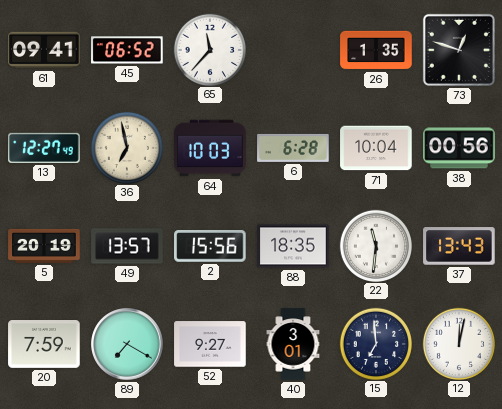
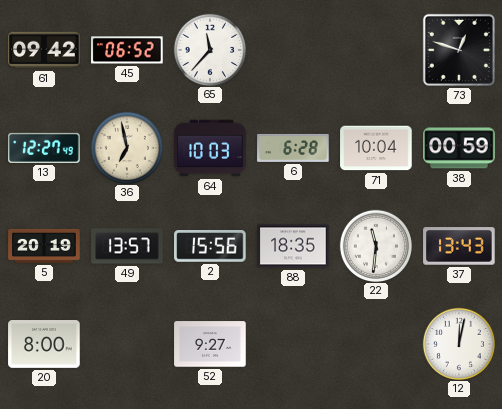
61: 09:41 -> 09:42 (44, 50)
26: 1:35 -> none (376, 50)
38: 00:56 -> 00:59 (459, 148)
20: 7:59 -> 8:00 (44, 345)
89: 7:20 -> none (127, 344)
40: 3:01 -> none (293, 344)
15: 6:59 -> none (375, 343)
